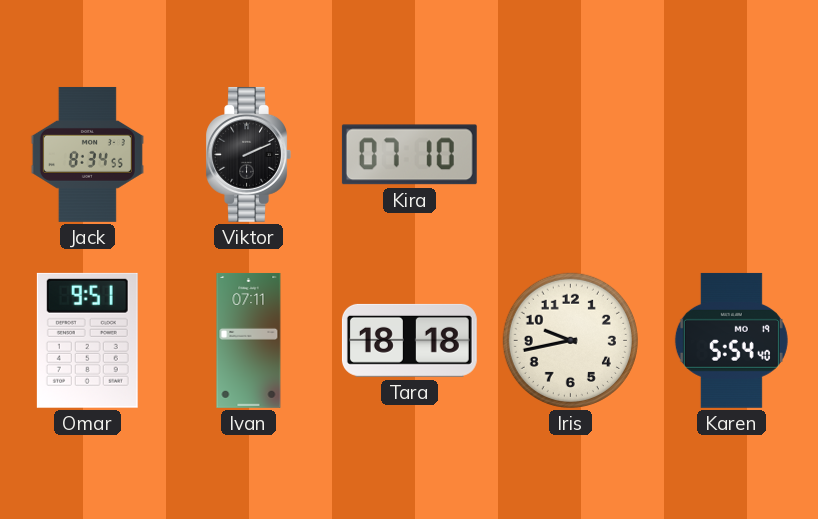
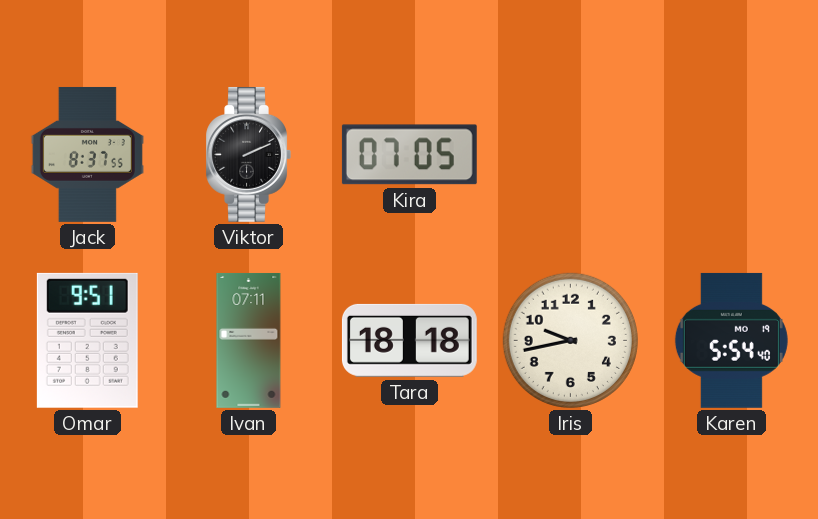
Jack: 8:34 -> 8:37 (87, 154)
Kira: 07:10 -> 07:05 (409, 155)
